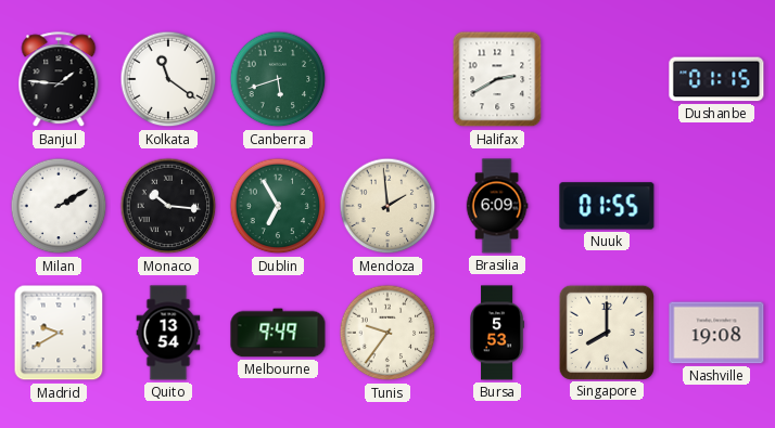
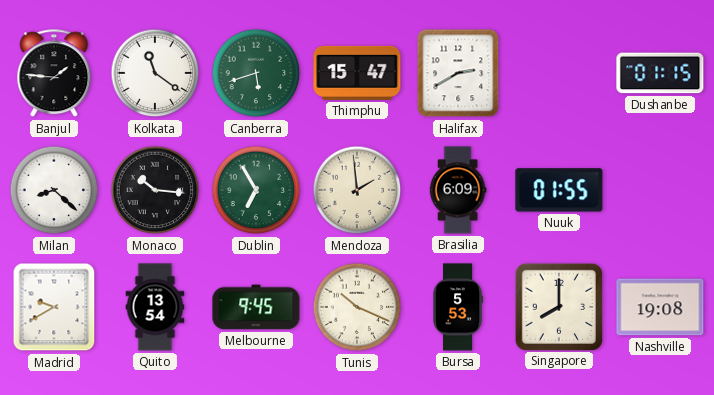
Thimphu: none -> 15:47 (357, 73)
Milan: 2:10 -> 8:22 (54, 190)
Melbourne: 9:49 -> 9:45 (256, 307)
Tunis: 9:36 -> 10:19 (357, 307)
